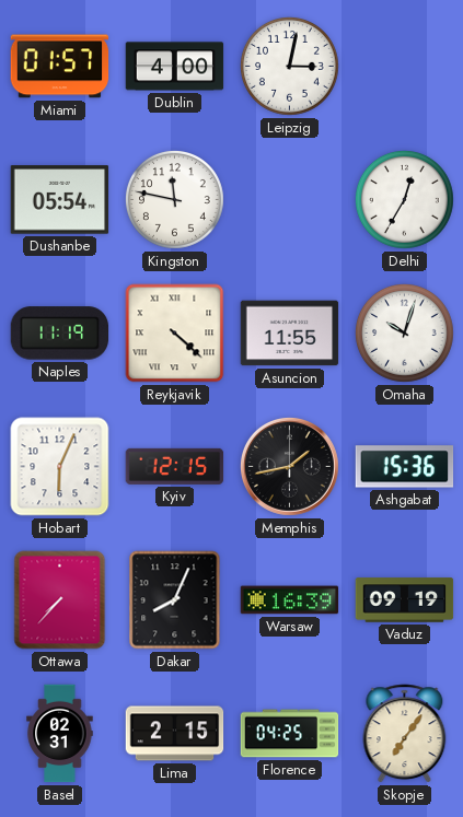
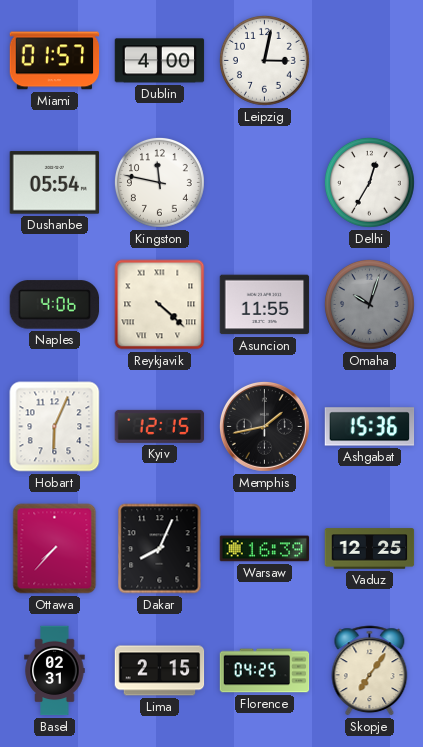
Naples: 11:19 -> 4:06 (55, 305)
Omaha dial: white -> grey (369, 304)
Vaduz: 09:19 -> 12:25 (370, 549)
